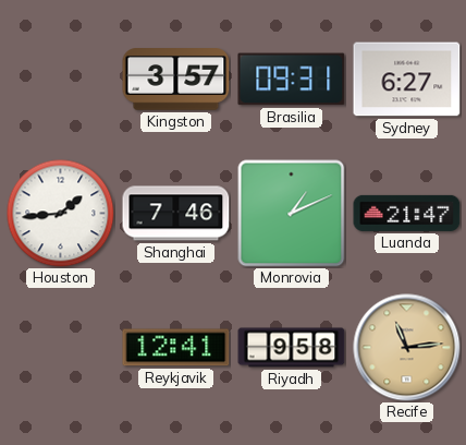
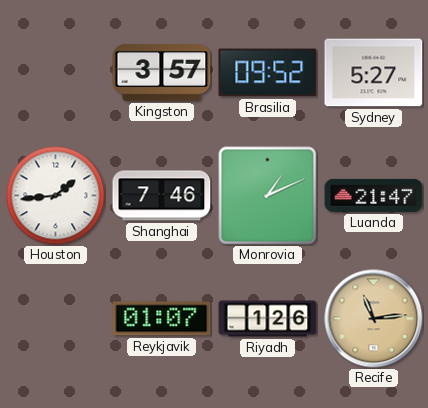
Brasilia: 09:31 -> 09:52 (268, 73)
Sydney: 6:27 -> 5:27 (374, 73)
Reykjavik: 12:41 -> 01:07 (162, 319)
Riyadh: 9:58 -> 1:26 (268, 319)
